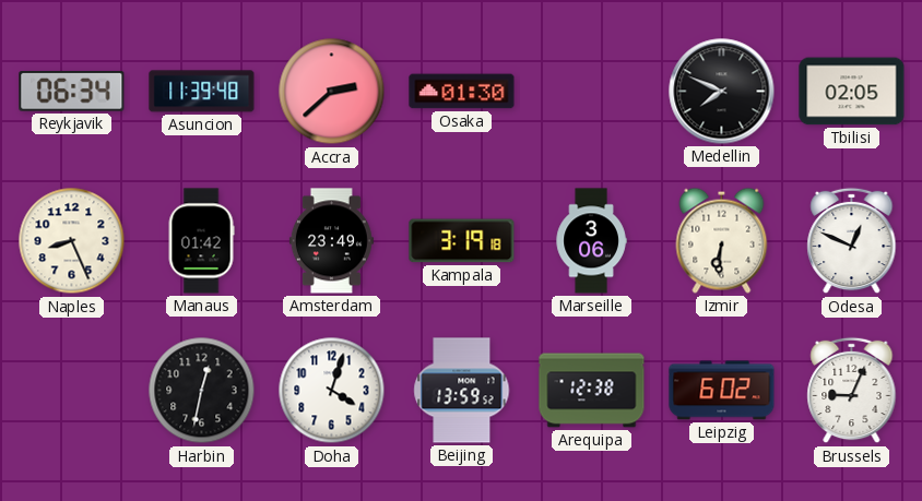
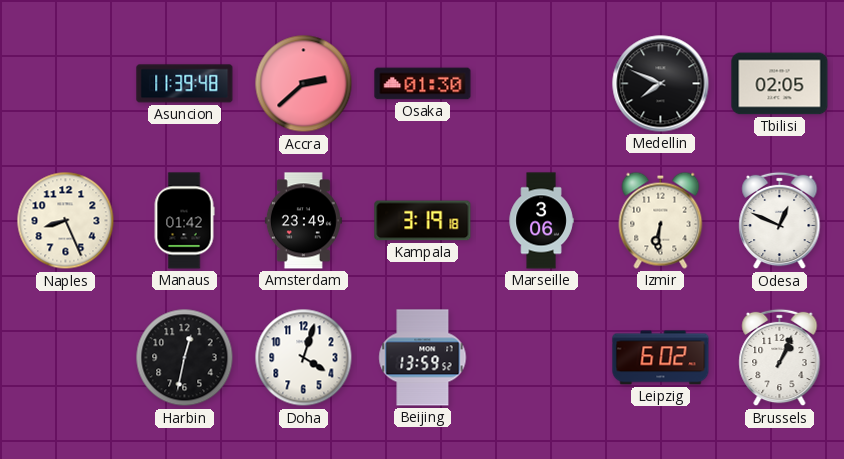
Reykjavik: 06:34 -> none (72, 92)
Arequipa: 12:38 -> none (592, 391)
Brussels: 9:04 -> 1:04 (780, 358)
